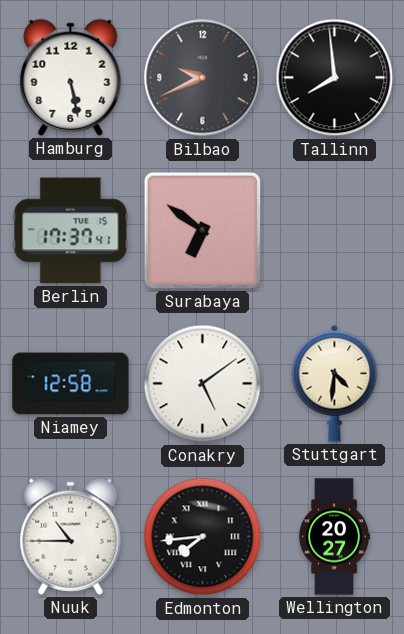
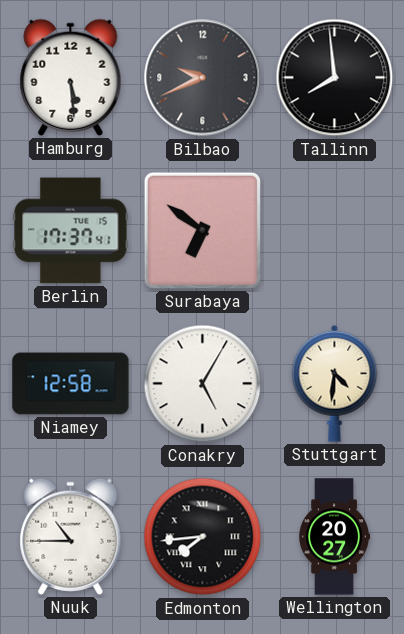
Hamburg: 5:28 -> 5:29 (71, 77)
Conakry: 5:09 -> 5:05 (203, 384)
